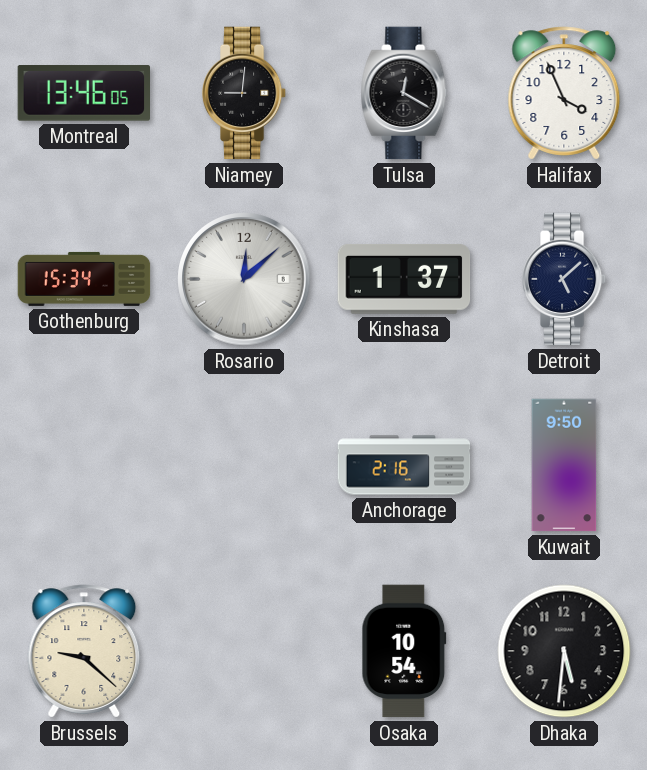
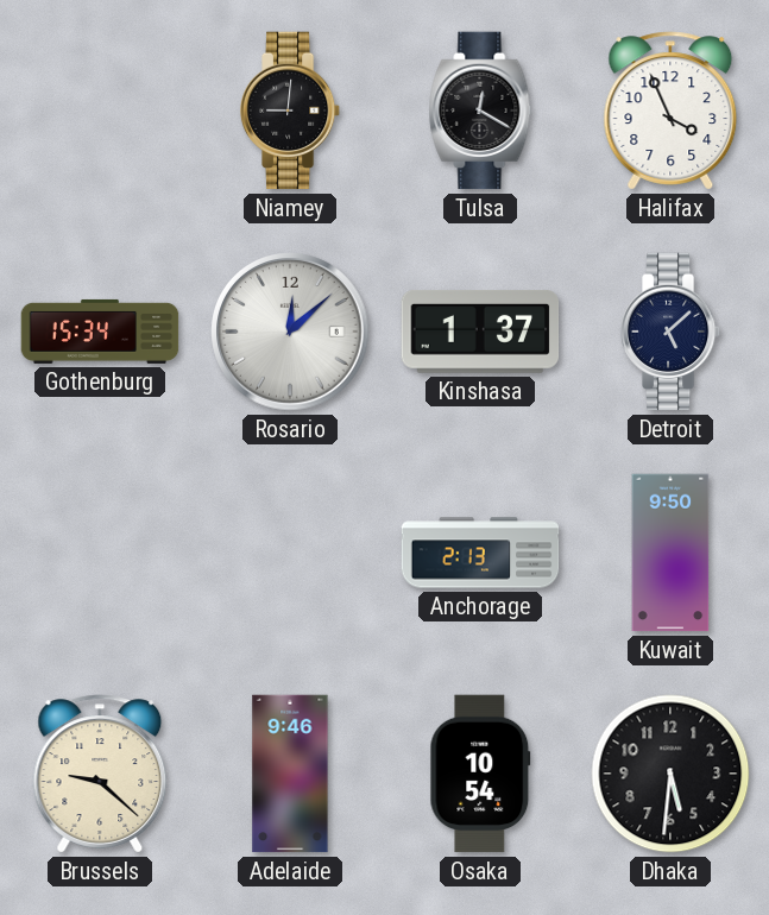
Montreal: 13:46 -> none (83, 94)
Anchorage: 2:16 -> 2:13 (480, 553)
Adelaide: none -> 9:46 (290, 774)
